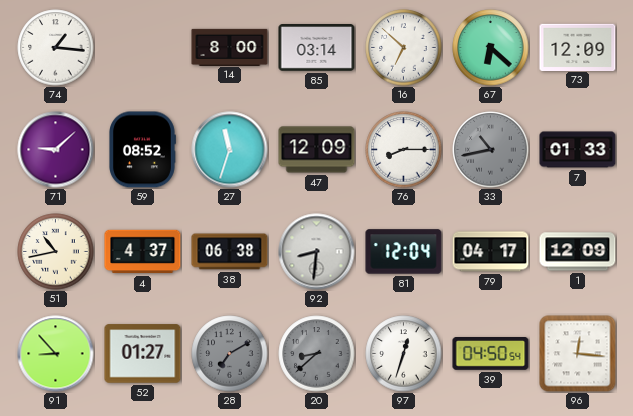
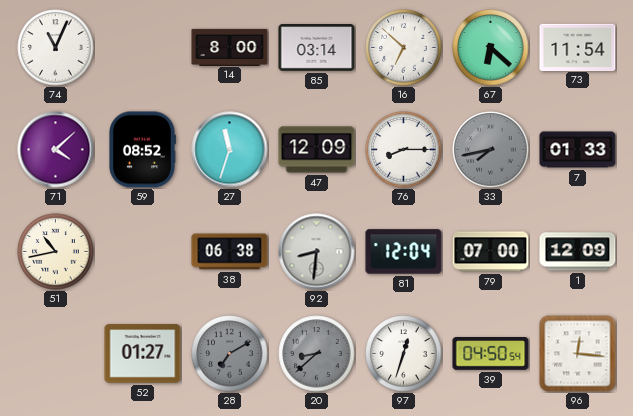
74: 1:16 -> 11:04 (56, 48)
73: 12:09 -> 11:54 (578, 47)
71: 9:08 -> 4:08 (56, 150)
33: 10:43 -> 7:43 (491, 150)
4: 4:37 -> none (143, 252)
79: 04:17 -> 07:00 (491, 252)
91: 8:53 -> none (56, 354)
